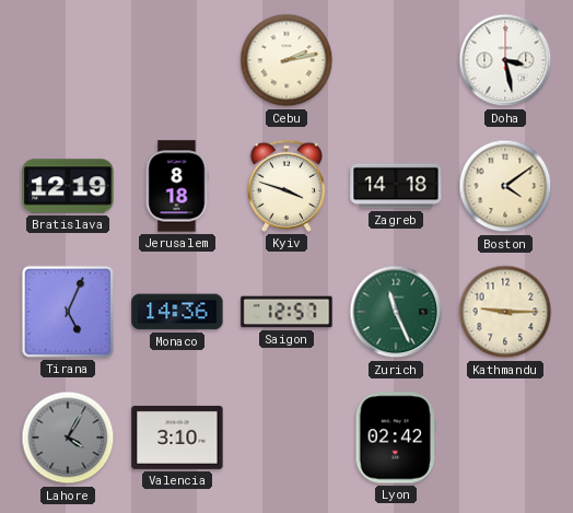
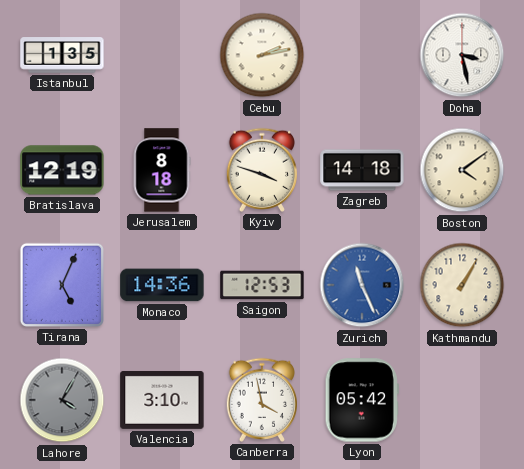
Istanbul: none -> 1:35 (62, 55)
Saigon: 12:57 -> 12:53 (262, 285)
Zurich dial: green -> blue (362, 285)
Kathmandu: 9:15 -> 1:05 (462, 285)
Canberra: none -> 3:58 (261, 400)
Lyon: 02:42 -> 05:42 (362, 400)
